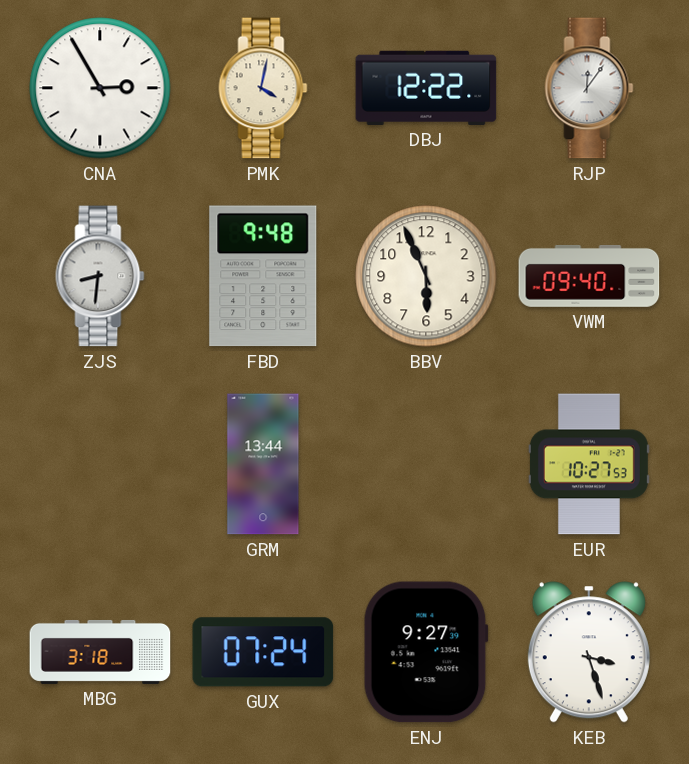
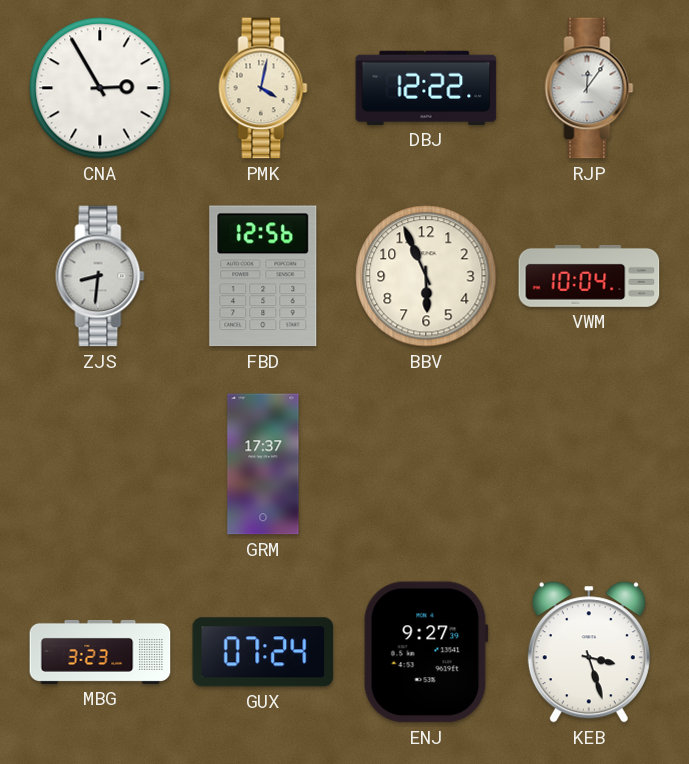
FBD: 9:48 -> 12:56 (263, 276)
VWM: 09:40 -> 10:04 (589, 276)
GRM: 13:44 -> 17:37 (263, 464)
EUR: 10:27 -> none (589, 464)
MBG: 3:18 -> 3:23 (100, 652)
